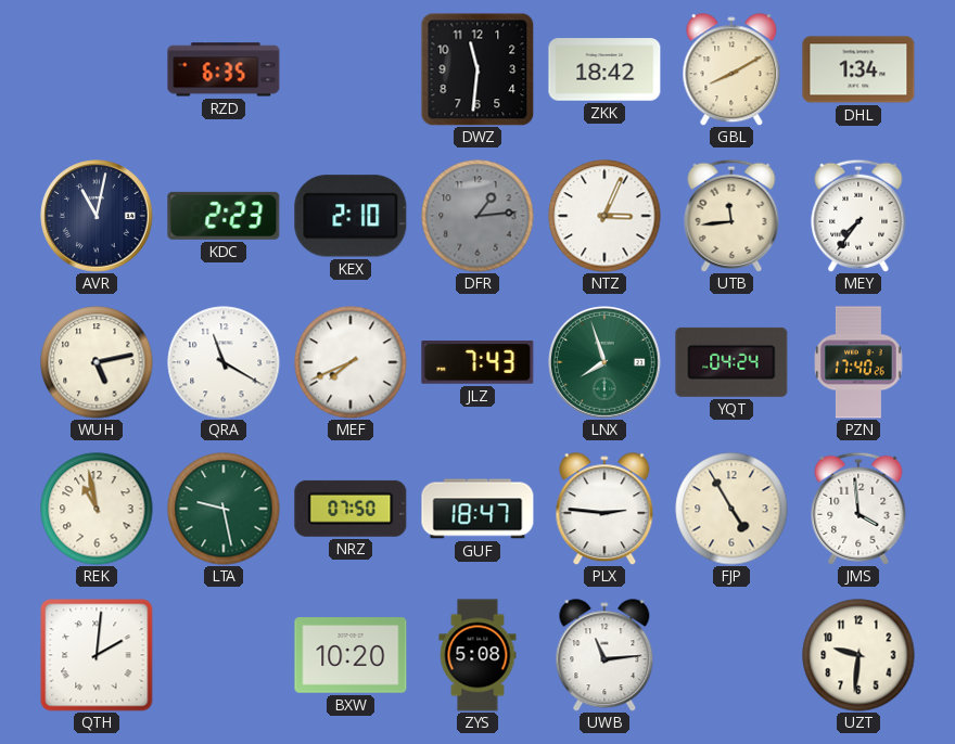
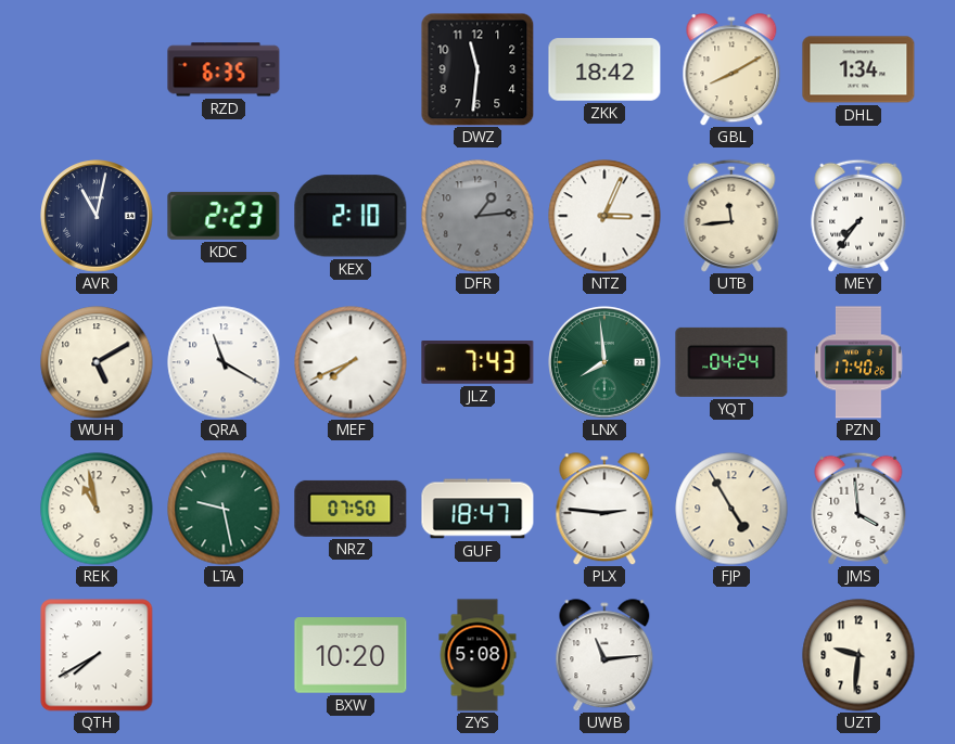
WUH: 5:13 -> 5:10 (97, 362)
LNX: 7:57 -> 7:59 (604, 362)
QTH: 2:01 -> 7:40 (97, 655)
